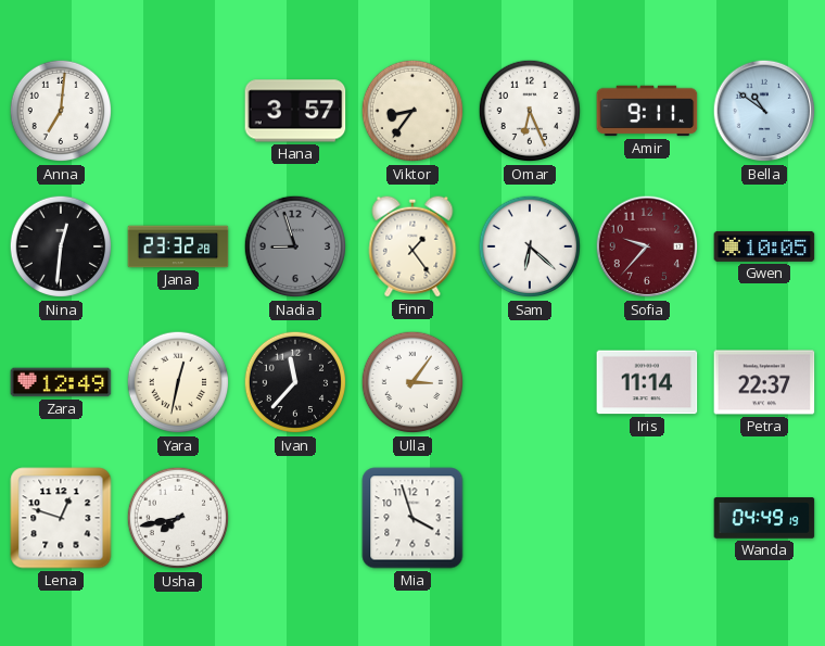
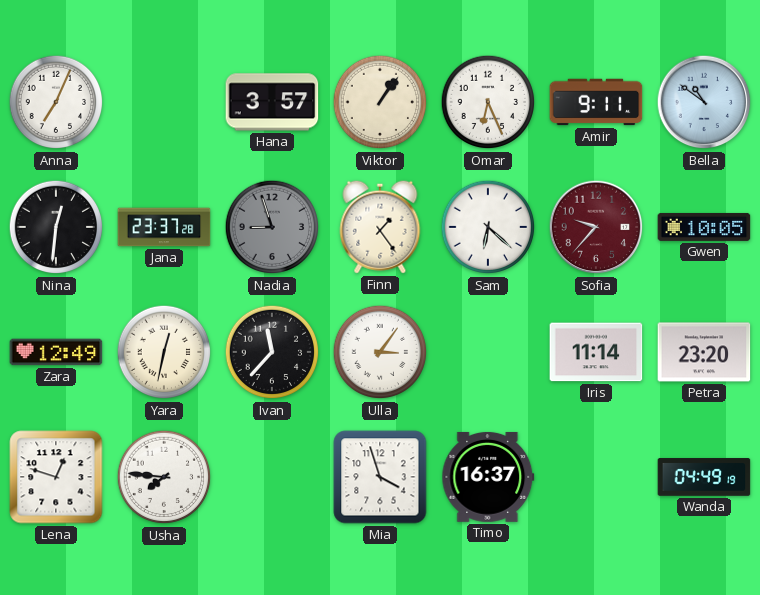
Anna: 7:01 -> 7:04 (56, 102)
Viktor: 8:36 -> 1:06 (380, 102)
Jana: 23:32 -> 23:37 (164, 227)
Petra: 22:37 -> 23:20 (704, 352)
Usha: 7:43 -> 7:46 (164, 477)
Timo: none -> 16:37 (488, 477)
